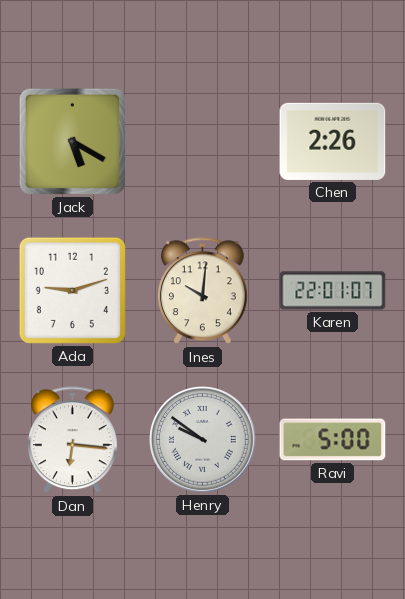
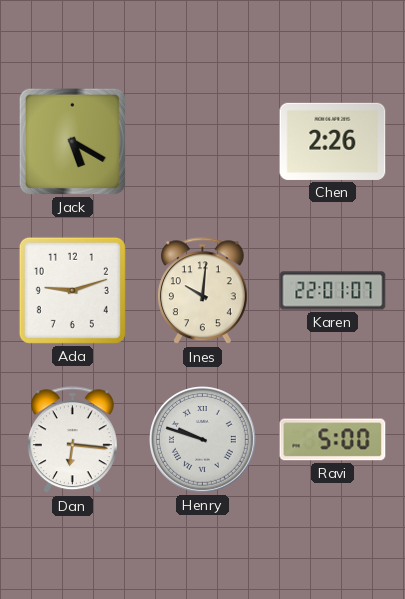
Henry: 9:51 -> 9:48 (203, 440)
